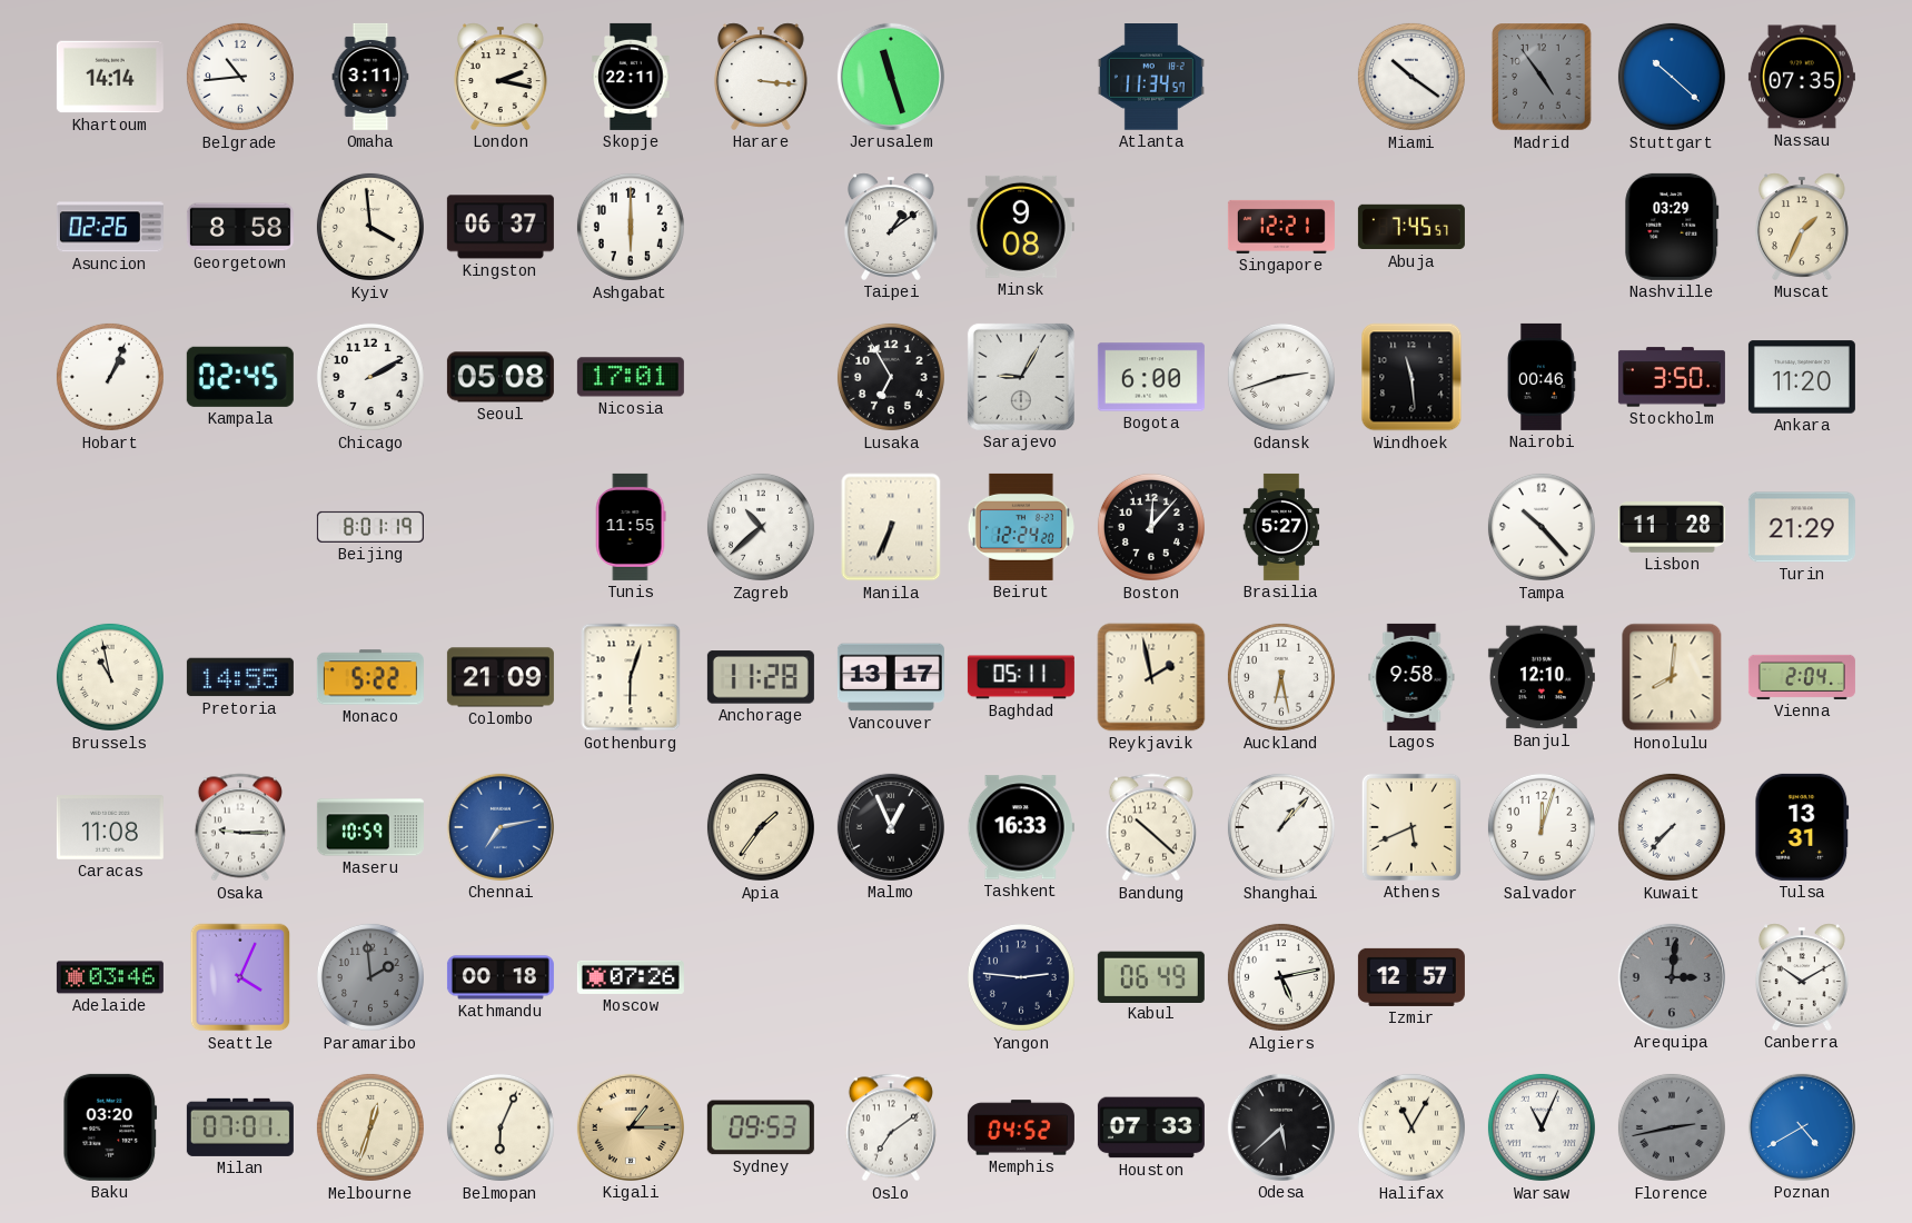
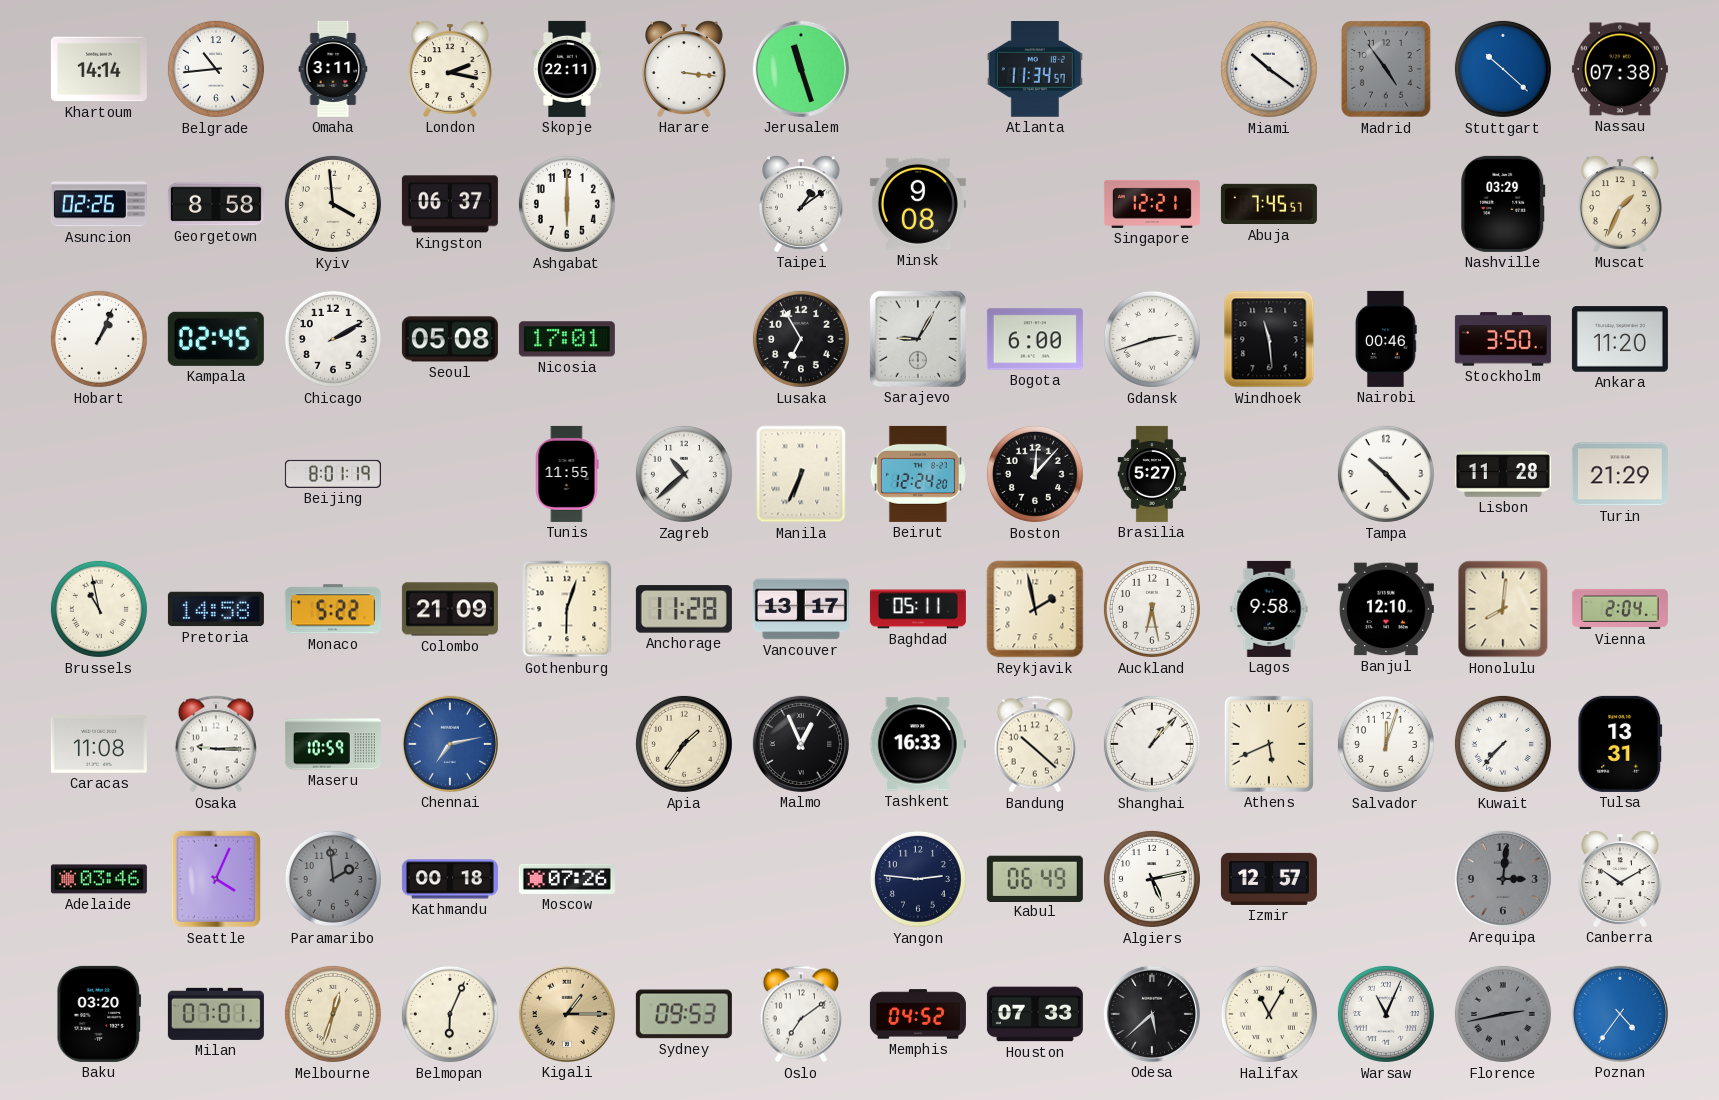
Nassau: 07:35 -> 07:38 (1620, 69)
Pretoria: 14:55 -> 14:58 (216, 609)
Poznan: 4:40 -> 4:36 (1620, 1014)
